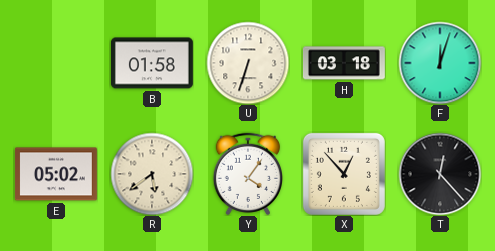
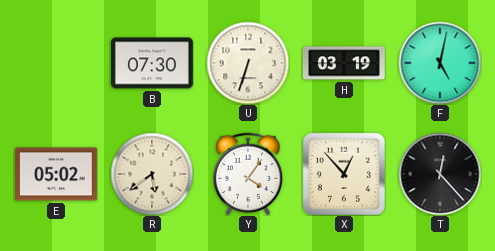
B: 01:58 -> 07:30 (152, 63)
H: 03:18 -> 03:19 (344, 63)
F: 12:03 -> 5:02 (440, 63)
